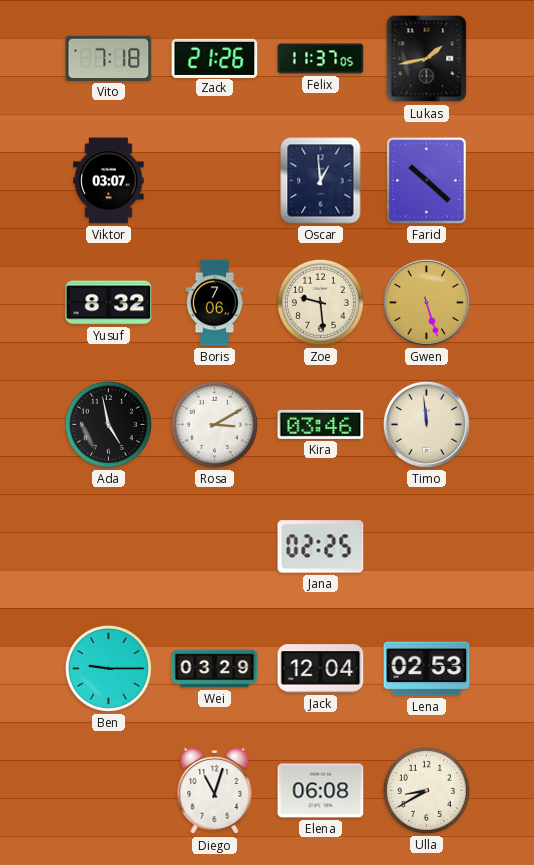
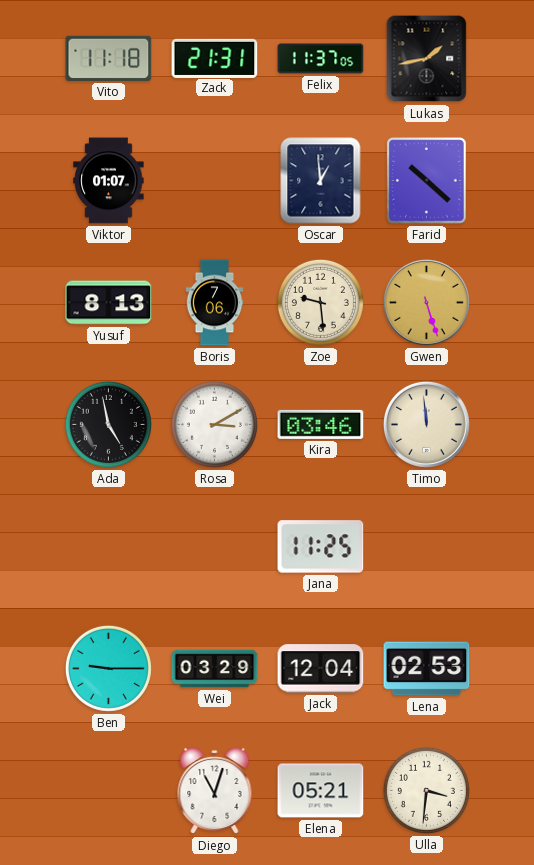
Vito: 7:18 -> 11:18 (109, 58)
Zack: 21:26 -> 21:31 (215, 58)
Viktor: 03:07 -> 01:07 (109, 181)
Yusuf: 8:32 -> 8:13 (109, 303)
Jana: 02:25 -> 11:25 (321, 547)
Elena: 06:08 -> 05:21 (321, 791)
Ulla: 8:40 -> 3:31 (426, 790)
